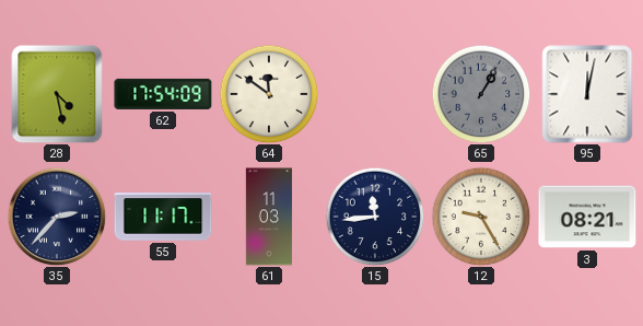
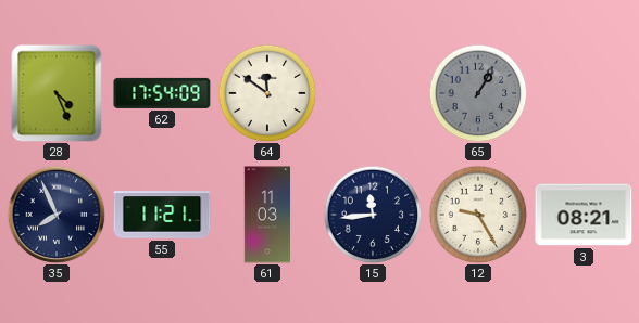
28: 4:28 -> 4:26 (57, 93)
95: 12:02 -> none (587, 94)
35: 2:37 -> 7:56 (57, 215)
55: 11:17 -> 11:21 (162, 215)
